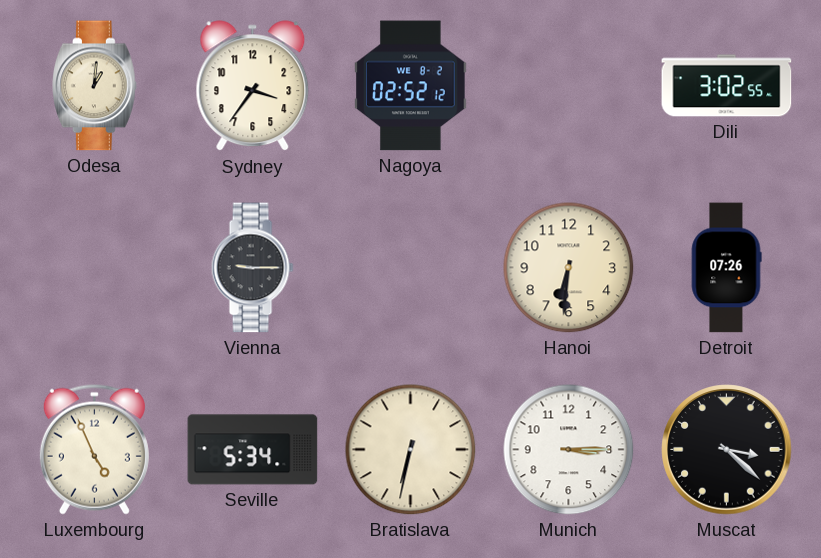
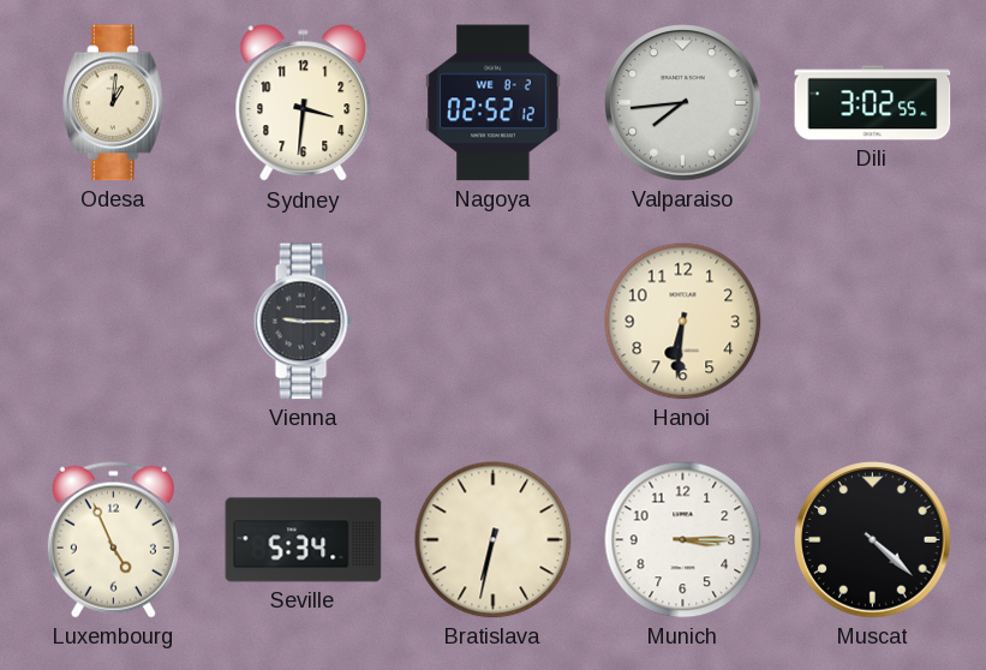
Sydney: 3:36 -> 3:31 (304, 103)
Valparaiso: none -> 7:44 (683, 103)
Detroit: 07:26 -> none (726, 268)
Muscat: 3:22 -> 4:22 (873, 540)
